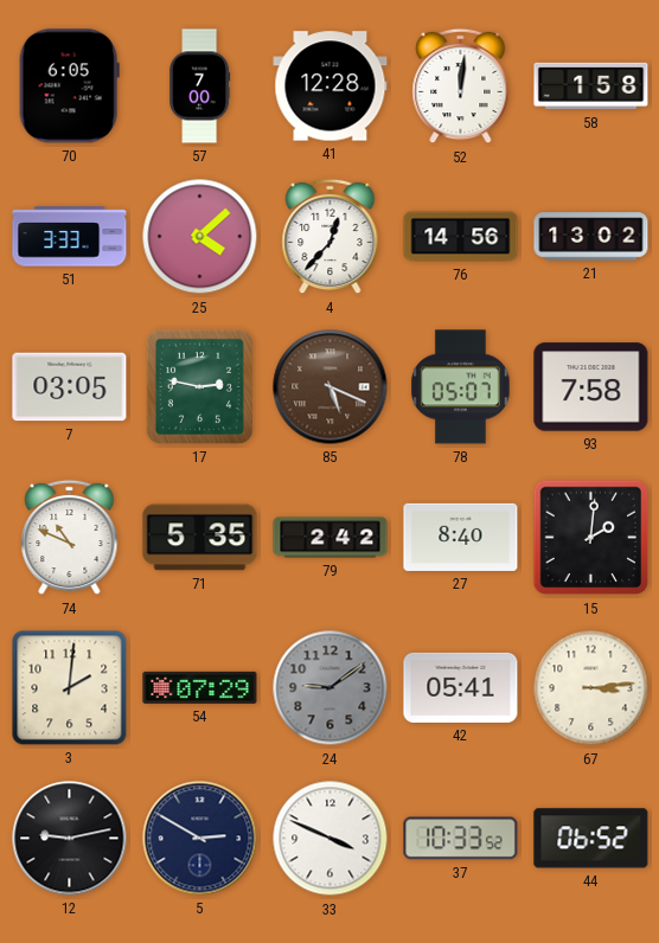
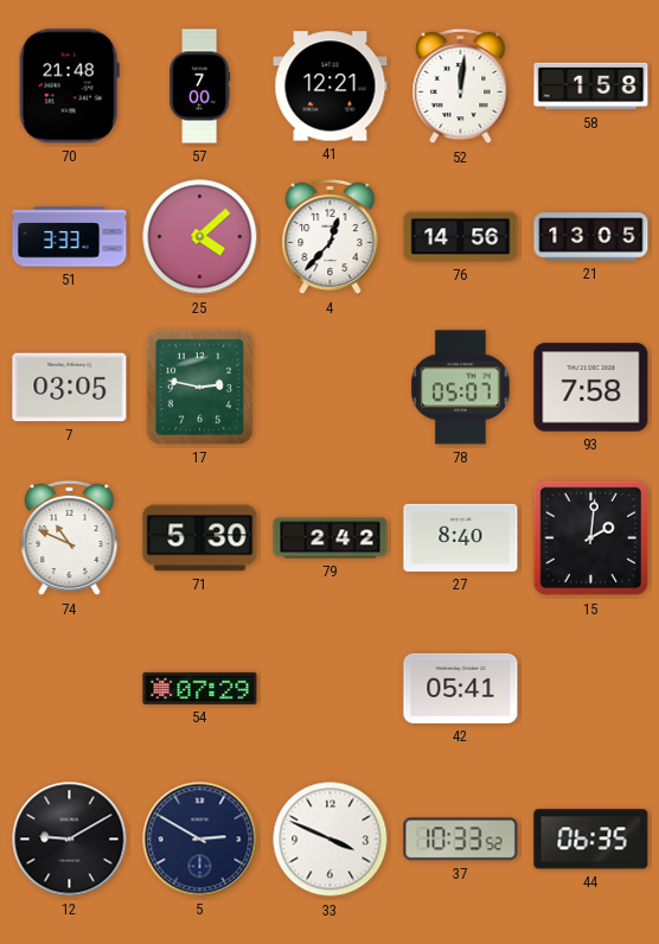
70: 6:05 -> 21:48 (69, 87)
41: 12:28 -> 12:21 (331, 87)
21: 13:02 -> 13:05 (591, 237)
85: 5:19 -> none (331, 387)
71: 5:35 -> 5:30 (200, 538)
3: 2:01 -> none (70, 688)
24: 9:09 -> none (331, 688)
67: 3:14 -> none (591, 688)
12: 9:13 -> 9:10 (70, 840)
44: 06:52 -> 06:35 (591, 840)
